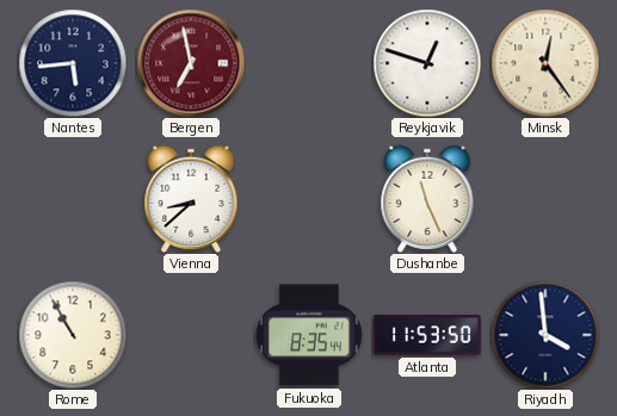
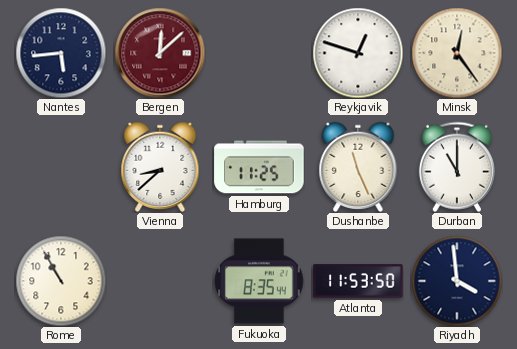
Bergen: 6:58 -> 12:08 (160, 53)
Hamburg: none -> 11:25 (259, 167)
Durban: none -> 11:00 (457, 167)
